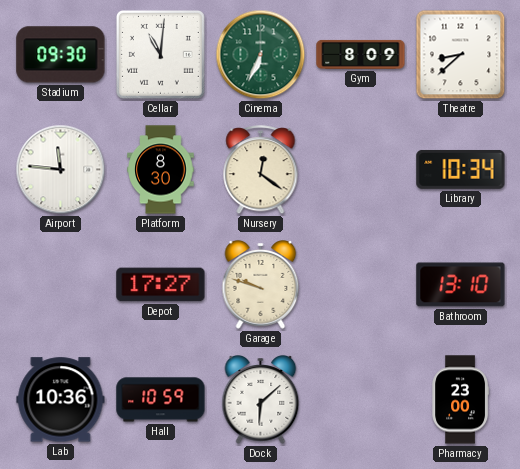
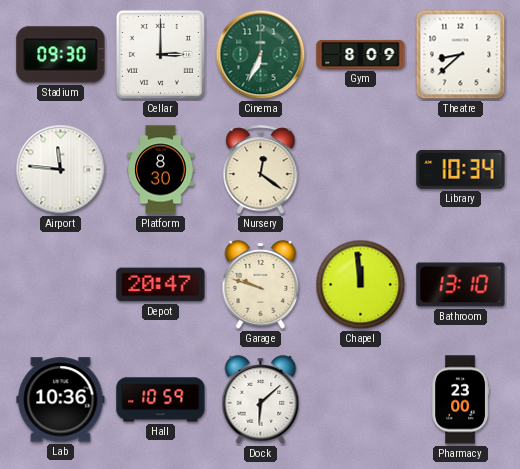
Cellar: 11:01 -> 3:00 (160, 54)
Depot: 17:27 -> 20:47 (161, 285)
Chapel: none -> 11:59 (361, 285)
